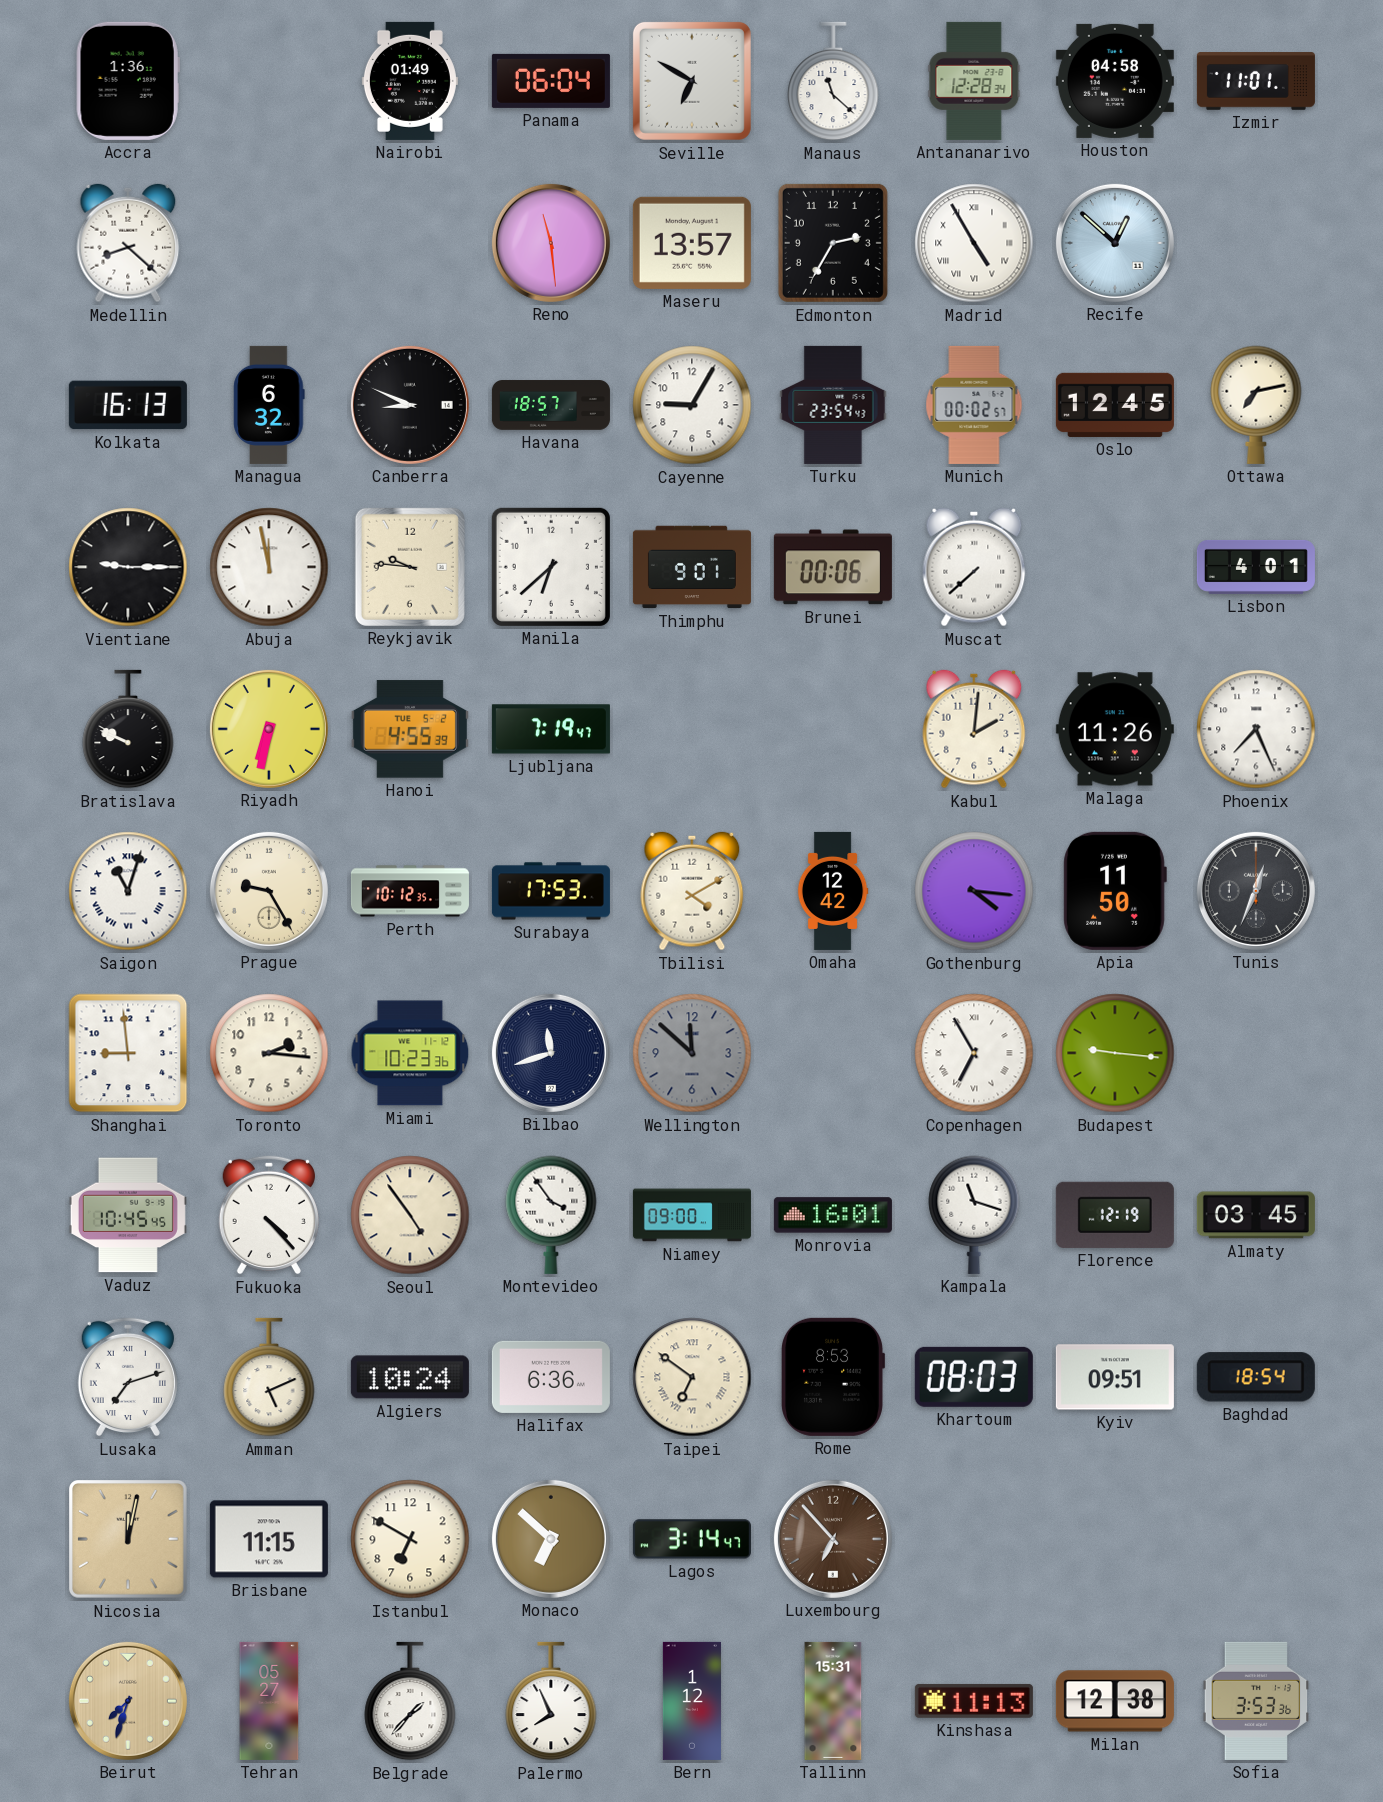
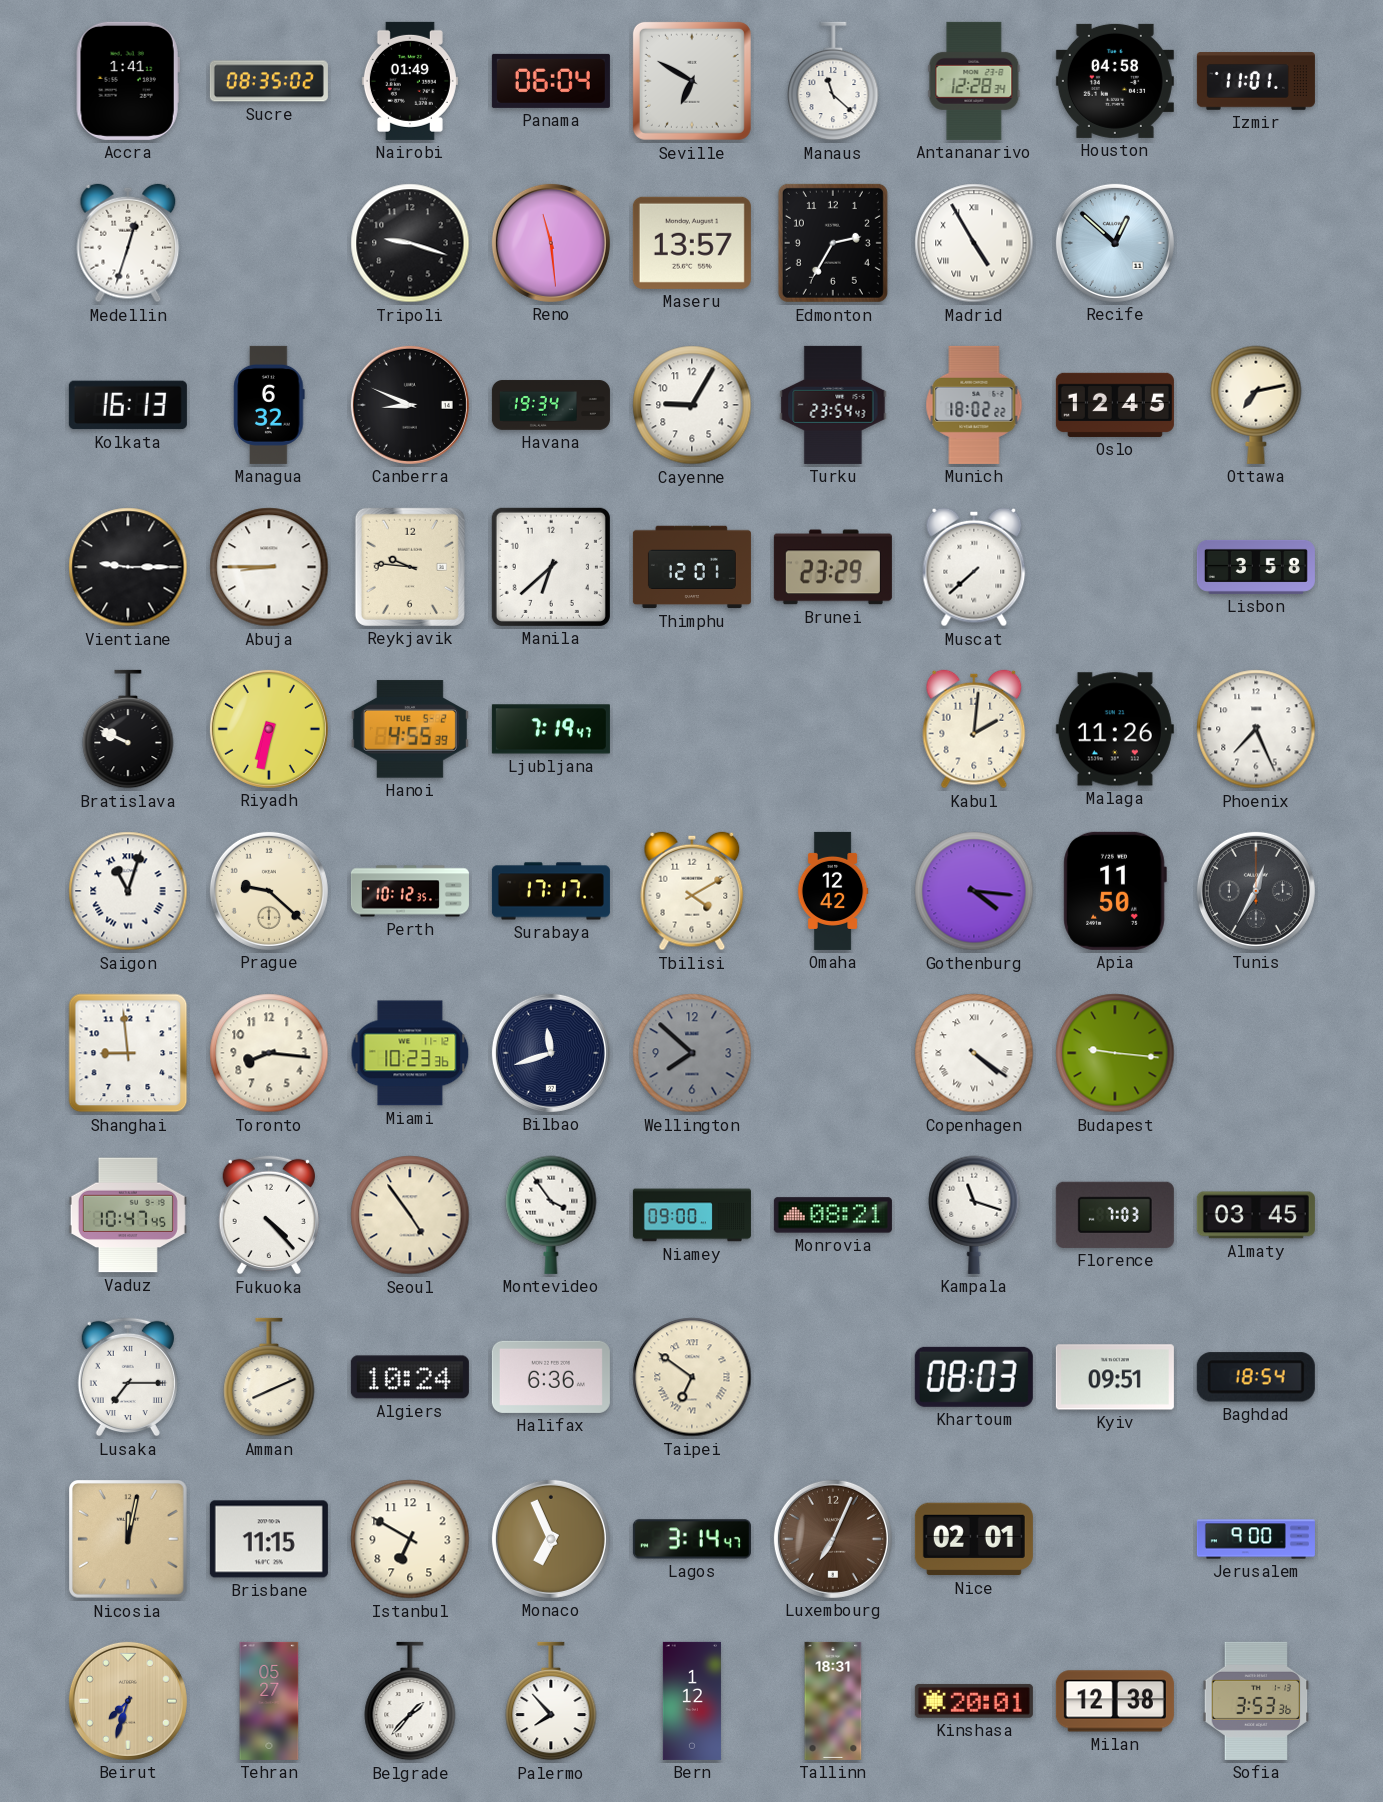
Accra: 1:36 -> 1:41 (128, 81)
Sucre: none -> 08:35 (269, 81)
Medellin: 8:22 -> 12:33 (128, 243)
Tripoli: none -> 9:18 (410, 243)
Havana: 18:57 -> 19:34 (551, 405)
Munich: 00:02 -> 18:02 (974, 405)
Abuja: 11:58 -> 8:45 (269, 567)
Thimphu: 9:01 -> 12:01 (692, 567)
Brunei: 00:06 -> 23:29 (833, 567)
Lisbon: 4:01 -> 3:58 (1256, 567)
Prague: 9:25 -> 9:22 (269, 891)
Surabaya: 17:53 -> 17:17 (551, 891)
Tunis: 12:34 -> 12:35 (1256, 891)
Toronto: 2:16 -> 8:16 (269, 1053)
Wellington: 11:52 -> 7:52 (692, 1053)
Copenhagen: 6:55 -> 4:21 (974, 1053)
Vaduz: 10:45 -> 10:47 (128, 1215)
Monrovia: 16:01 -> 08:21 (833, 1215)
Florence: 12:19 -> 7:03 (1115, 1215)
Lusaka: 7:12 -> 7:15 (128, 1377)
Amman: 5:11 -> 8:11 (269, 1377)
Rome: 8:53 -> none (833, 1377)
Monaco: 6:52 -> 6:56 (551, 1539)
Luxembourg: 6:53 -> 7:04 (833, 1539)
Nice: none -> 02:01 (974, 1539)
Jerusalem: none -> 9:00 (1256, 1539)
Palermo: 7:56 -> 7:53 (551, 1701)
Tallinn: 15:31 -> 18:31 (833, 1701)
Kinshasa: 11:13 -> 20:01 (974, 1701)
